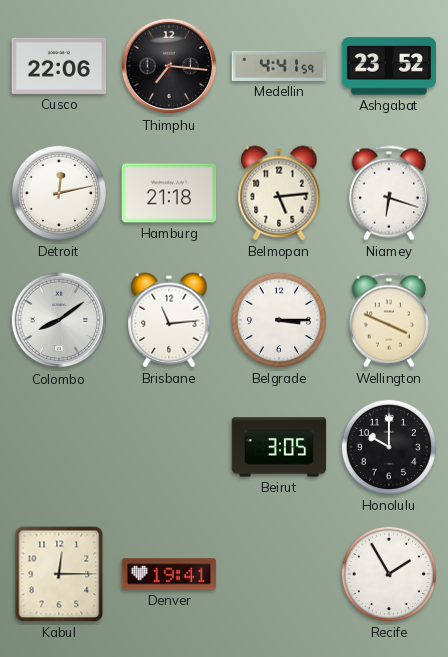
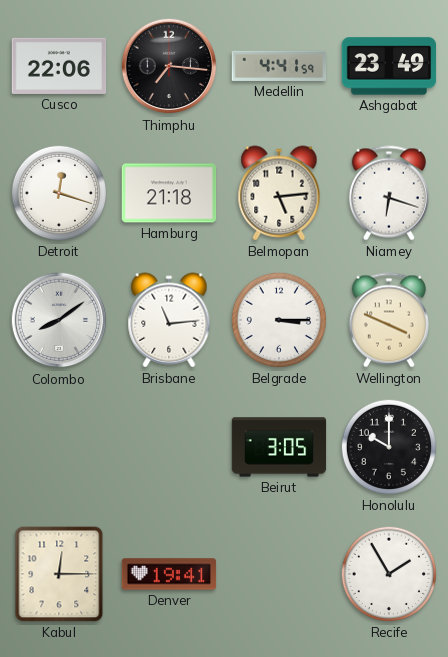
Ashgabat: 23:52 -> 23:49 (389, 66)
Detroit: 12:13 -> 12:18 (59, 193)
